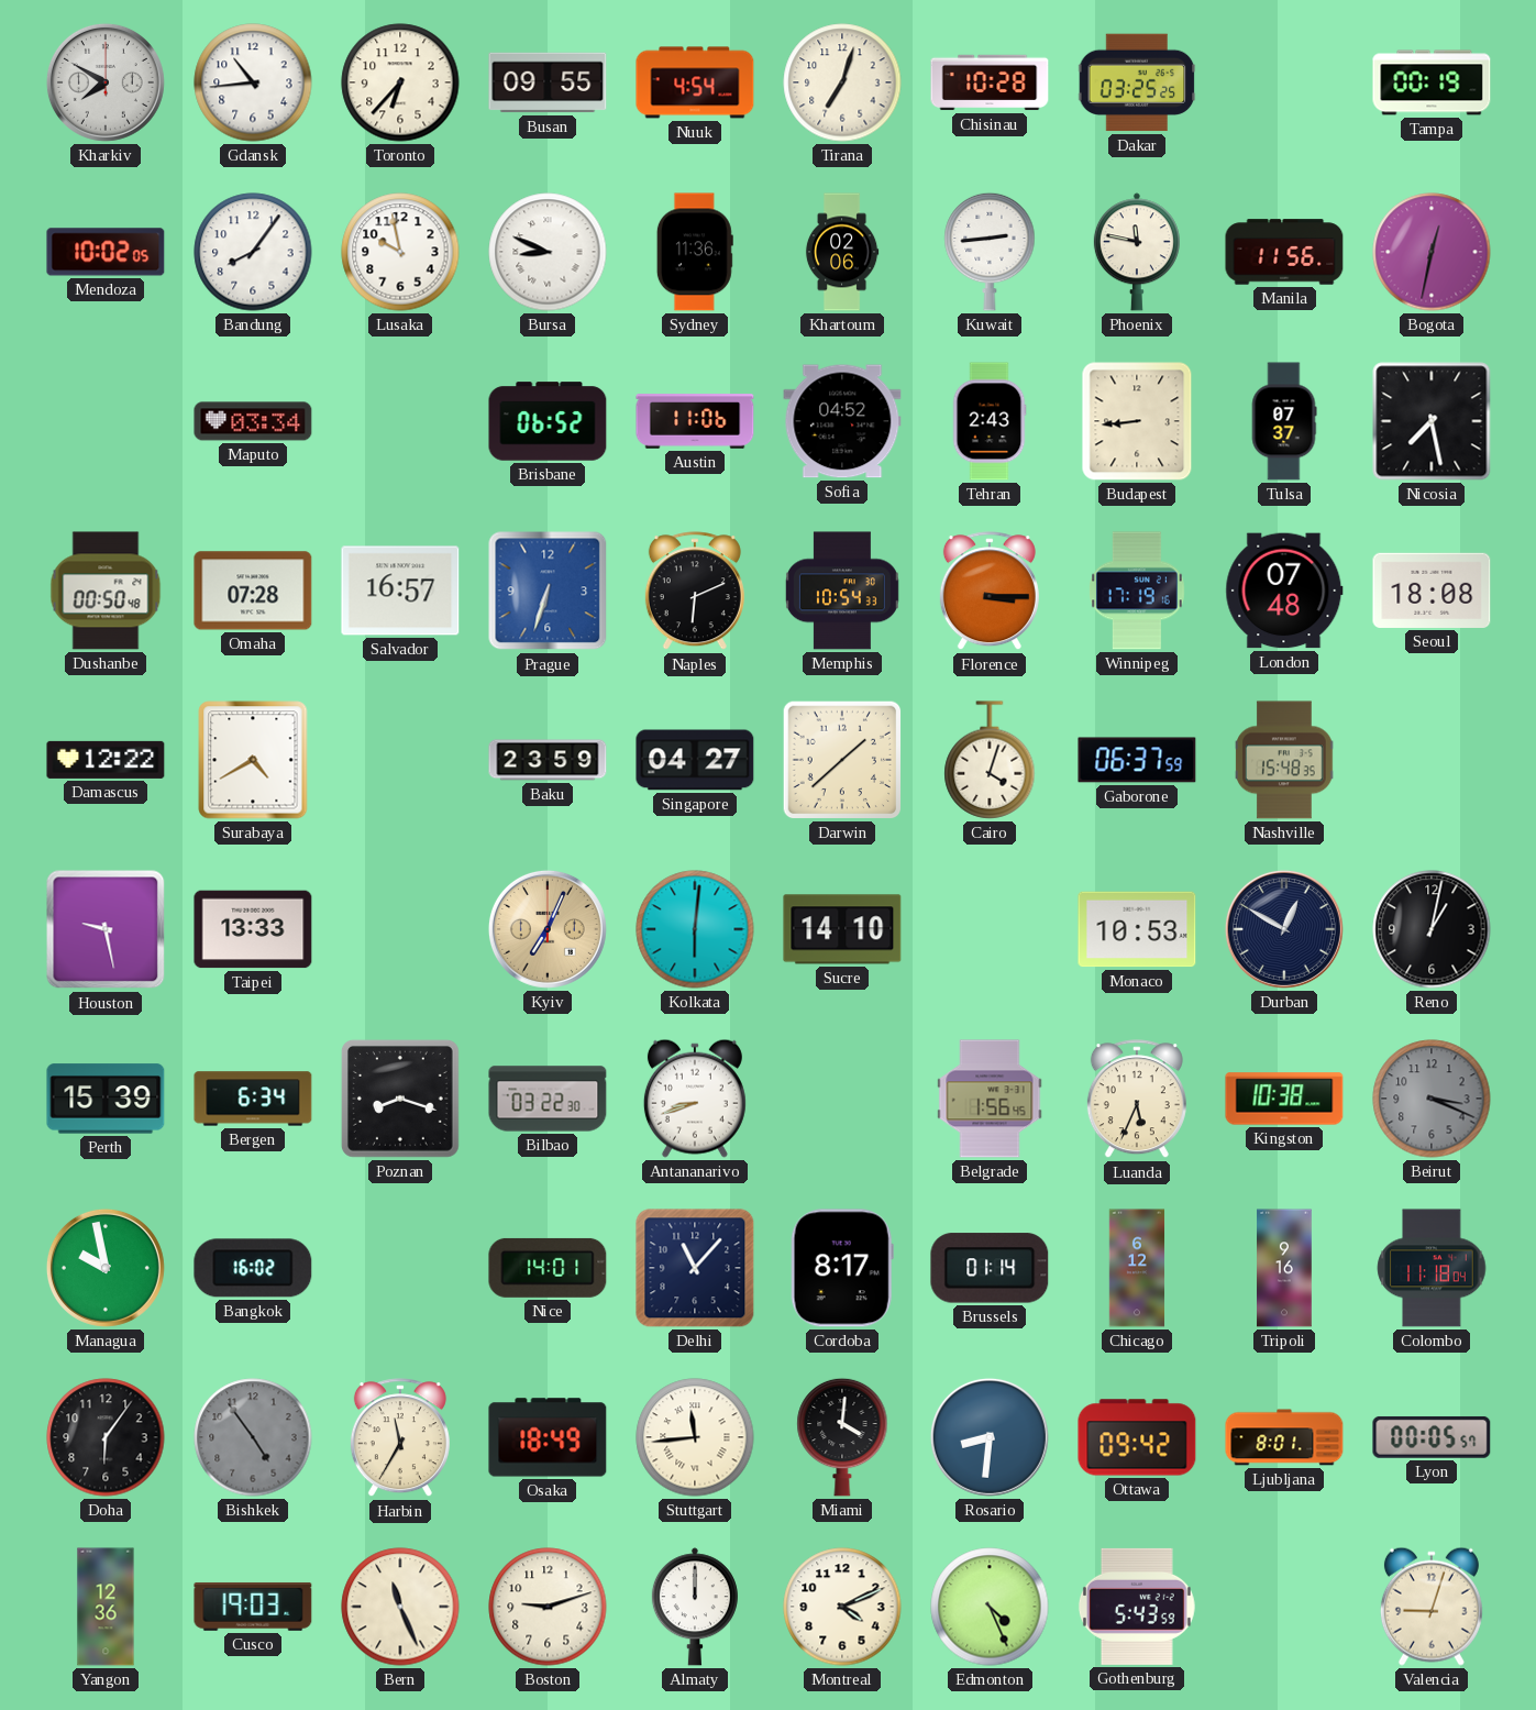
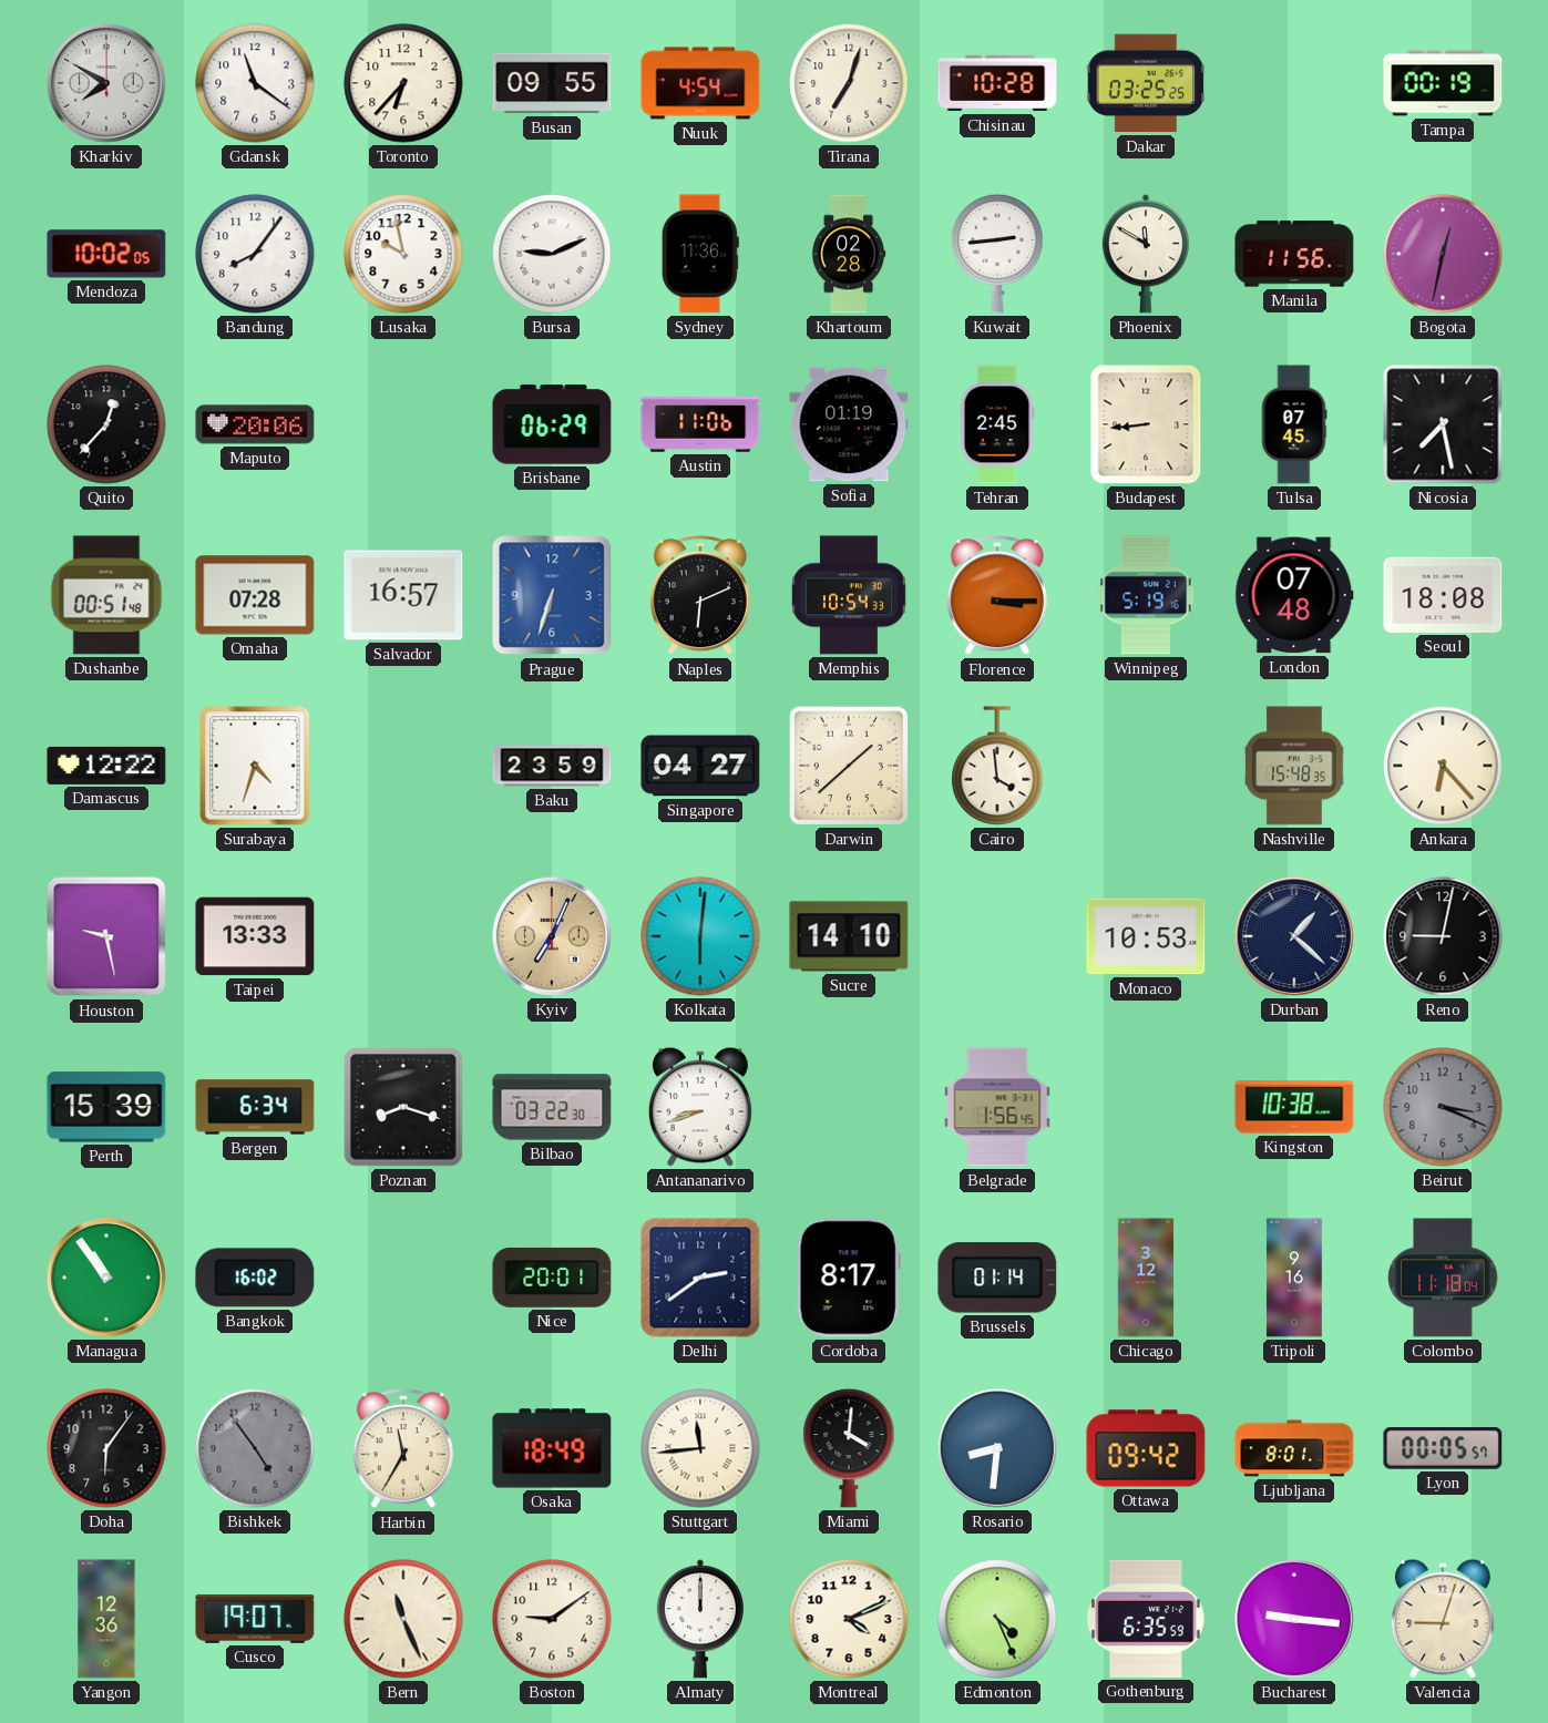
Gdansk: 10:44 -> 11:21 (255, 83)
Bursa: 8:49 -> 9:11 (552, 254)
Khartoum: 02:06 -> 02:28 (849, 254)
Phoenix: 11:47 -> 11:50 (1146, 254)
Quito: none -> 12:37 (106, 424)
Maputo: 03:34 -> 20:06 (255, 424)
Brisbane: 06:52 -> 06:29 (552, 424)
Sofia: 04:52 -> 01:19 (849, 424)
Tehran: 2:43 -> 2:45 (997, 424)
Tulsa: 07:37 -> 07:45 (1294, 424)
Dushanbe: 00:50 -> 00:51 (106, 595)
Winnipeg: 17:19 -> 5:19 (1146, 595)
Surabaya: 4:40 -> 4:33 (255, 766)
Cairo: 4:03 -> 3:59 (997, 766)
Gaborone: 06:37 -> none (1137, 760)
Ankara: none -> 6:23 (1443, 766)
Durban: 12:50 -> 1:22 (1294, 936)
Reno: 1:02 -> 9:02 (1443, 936)
Luanda: 5:34 -> none (1137, 1100)
Managua: 9:58 -> 10:54 (106, 1278)
Nice: 14:01 -> 20:01 (552, 1278)
Delhi: 11:07 -> 2:39 (700, 1278)
Chicago: 6:12 -> 3:12 (1146, 1278)
Cusco: 19:03 -> 19:07 (255, 1619)
Boston: 9:12 -> 9:09 (552, 1619)
Gothenburg: 5:43 -> 6:35 (1146, 1619)
Bucharest: none -> 9:16 (1294, 1619)
